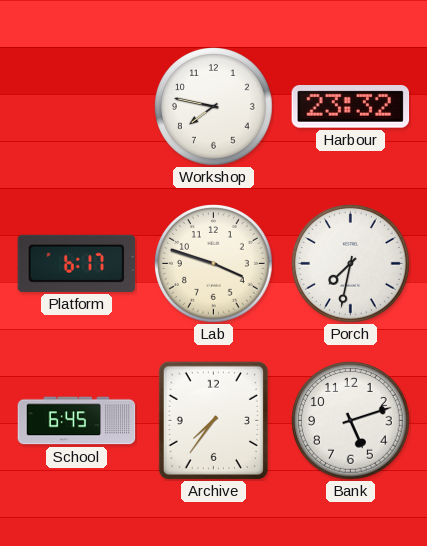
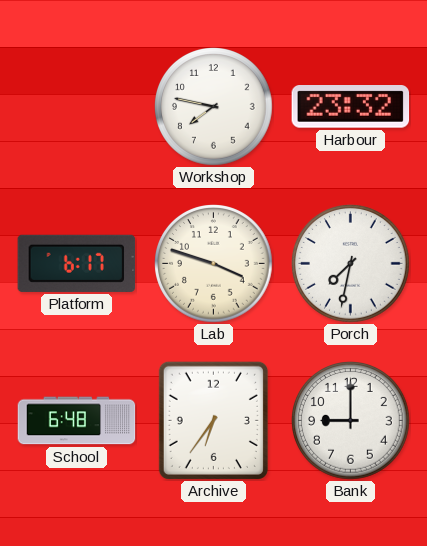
School: 6:45 -> 6:48 (77, 421)
Archive: 7:36 -> 6:36 (213, 420)
Bank: 5:12 -> 9:00 (351, 421)
